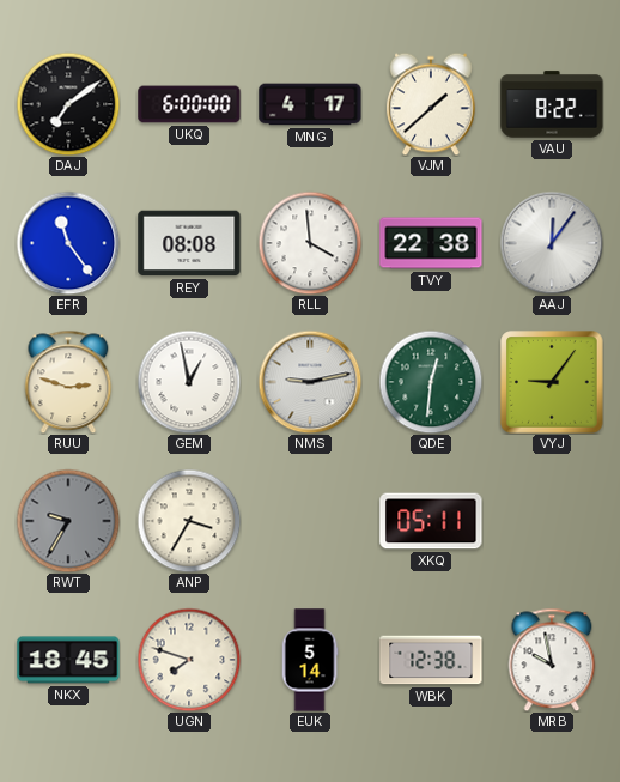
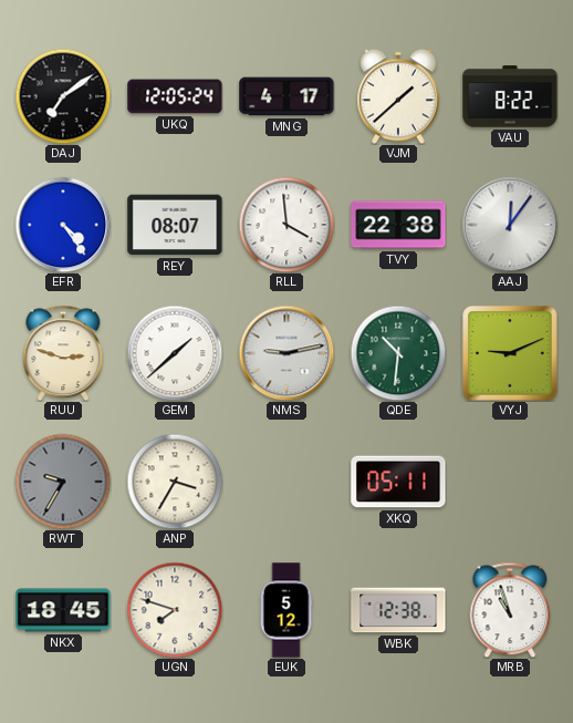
UKQ: 6:00 -> 12:05 (175, 96)
EFR: 11:24 -> 4:24 (63, 225)
REY: 08:08 -> 08:07 (175, 225)
GEM: 12:58 -> 1:38 (175, 353)
QDE: 12:31 -> 10:31 (398, 353)
VYJ: 9:06 -> 9:11 (510, 353)
EUK: 5:14 -> 5:12 (286, 610)
MRB: 9:58 -> 10:57 (510, 610)
